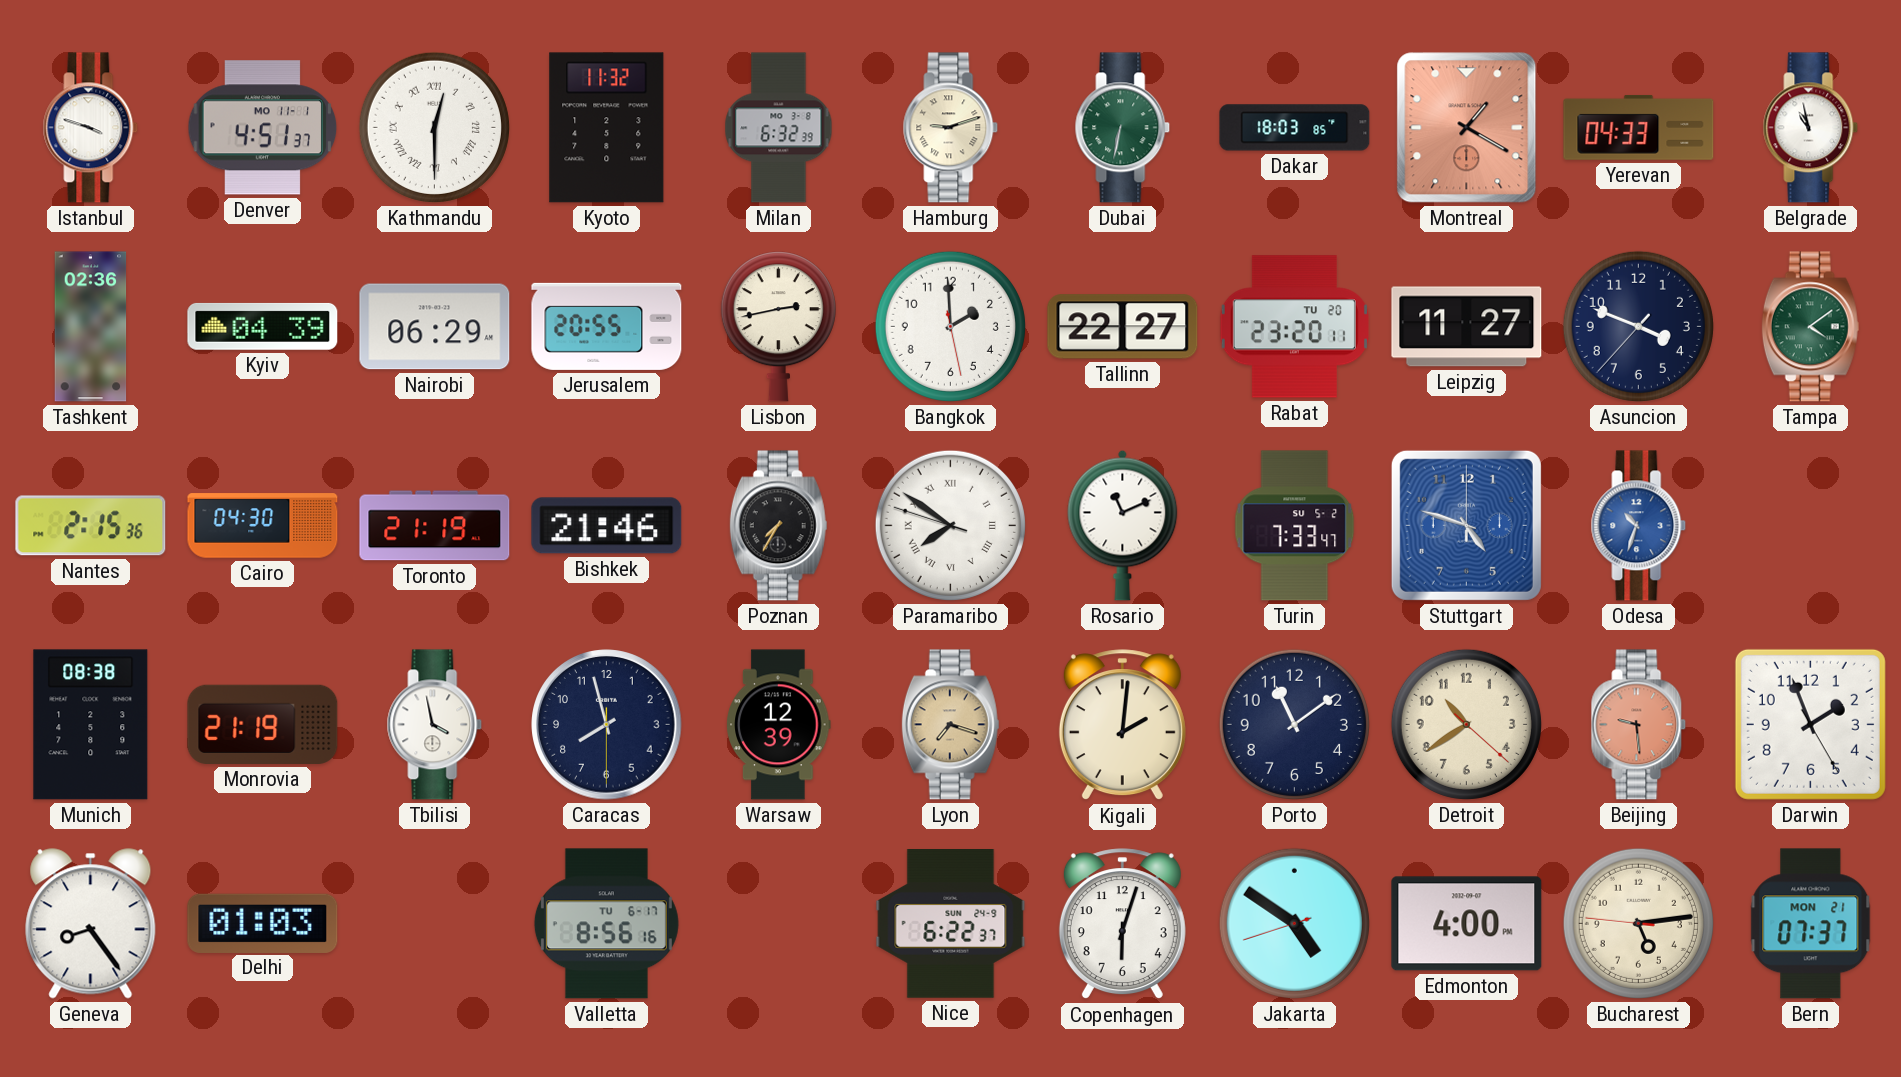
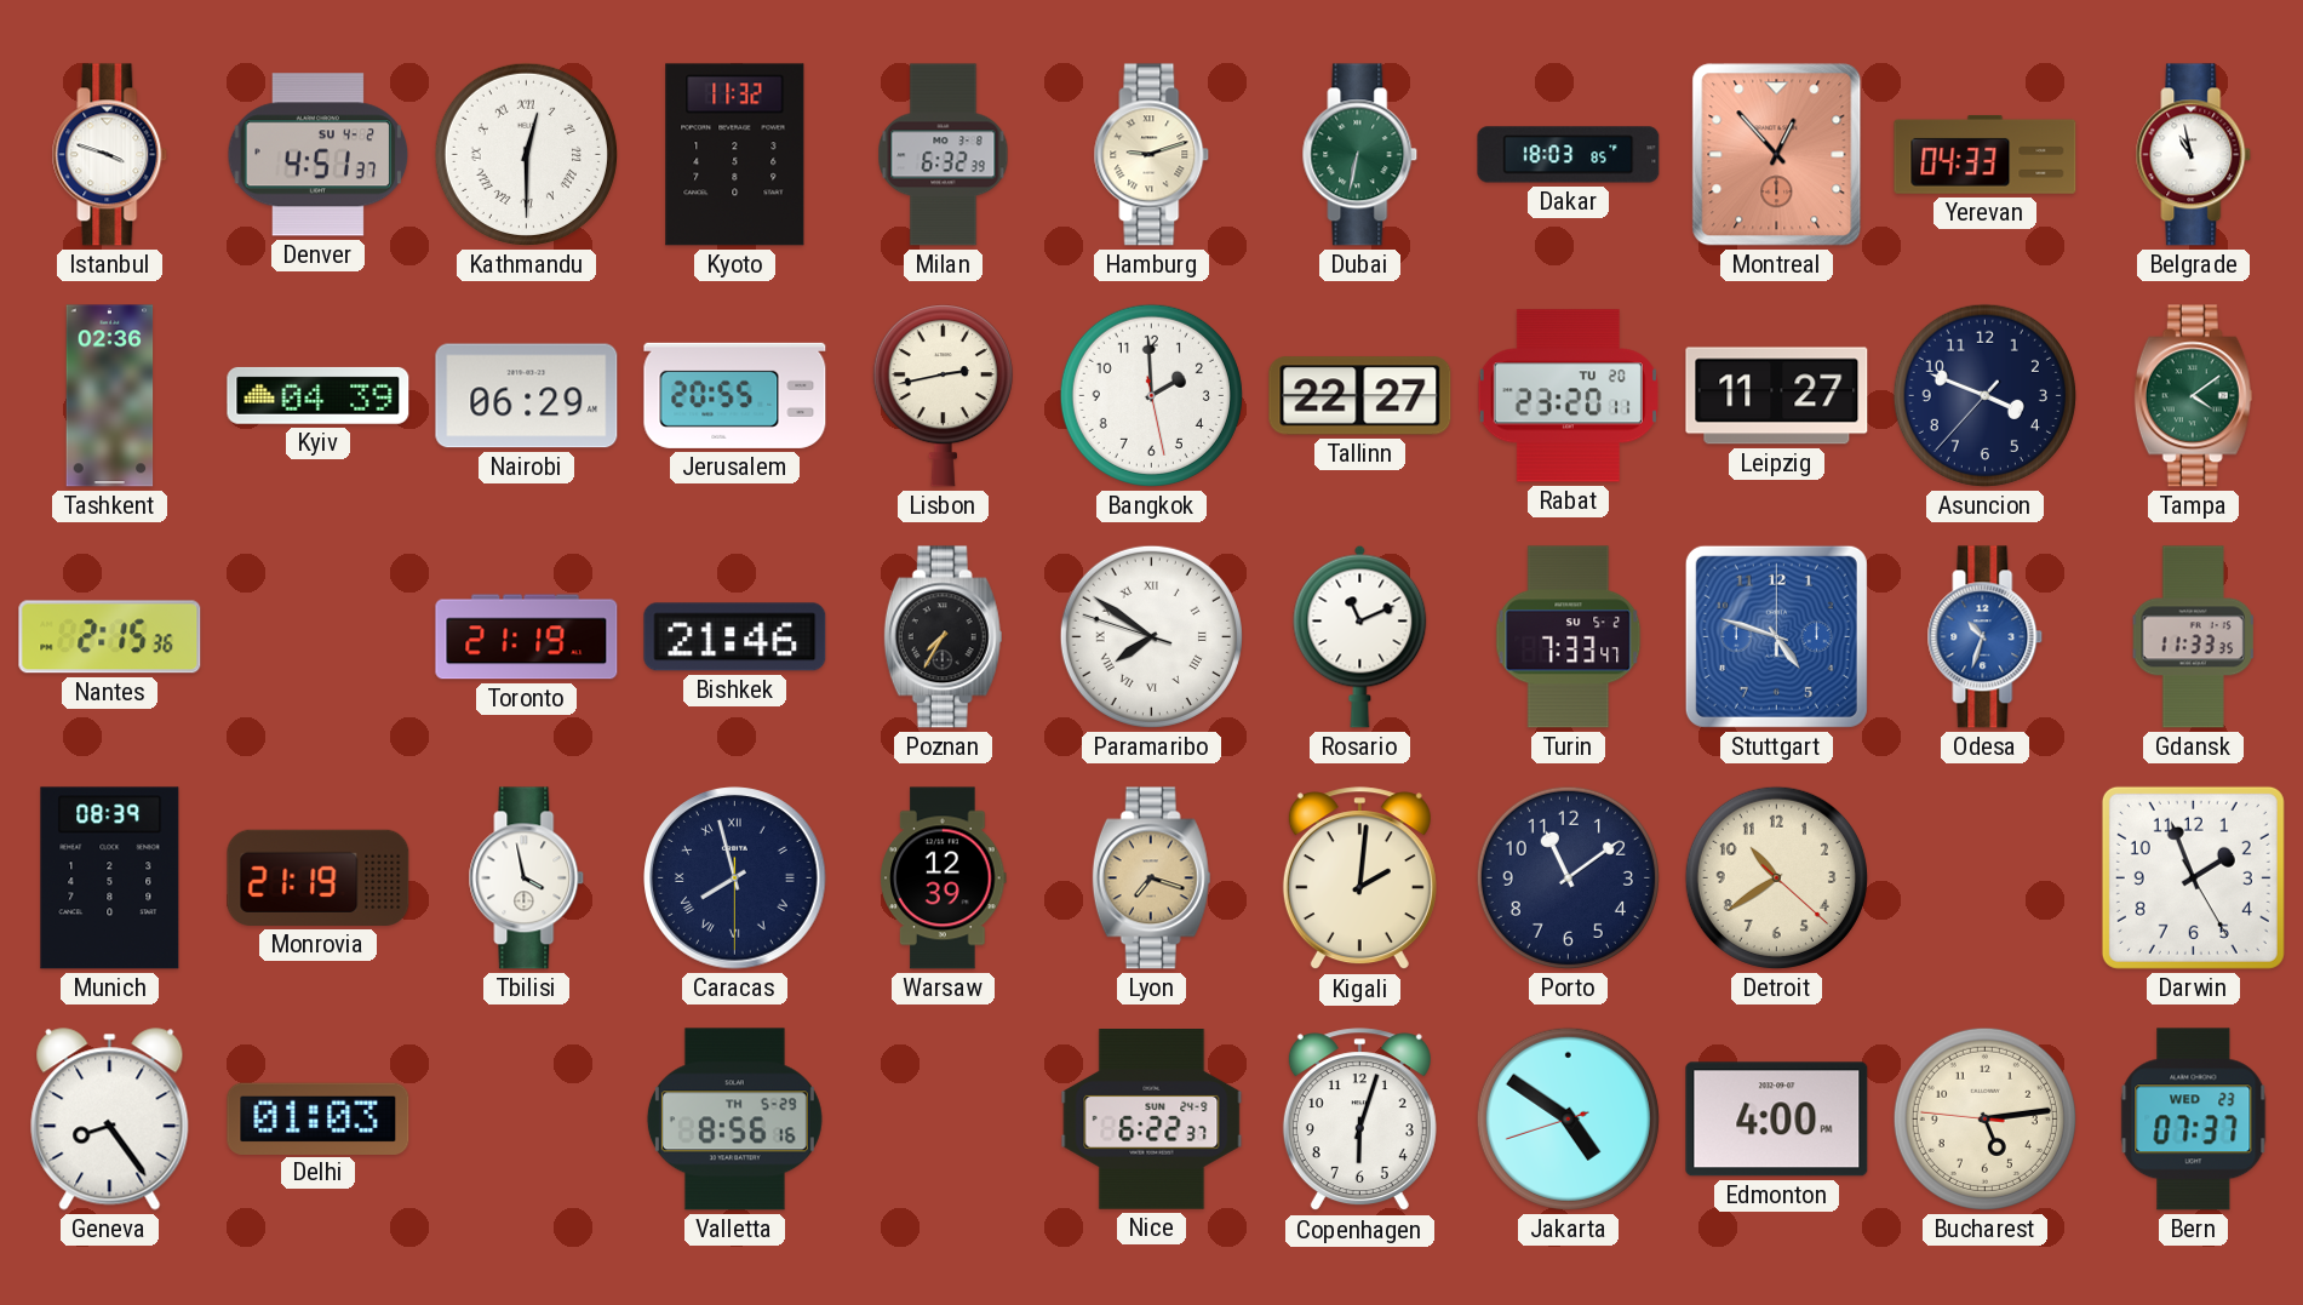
Denver date: MO 11-1 -> SU 4-2 (319, 155)
Montreal: 1:20 -> 12:53 (1777, 155)
Cairo: 04:30 -> none (263, 526)
Gdansk: none -> 11:33 (2193, 637)
Munich: 08:38 -> 08:39 (110, 878)
Caracas numerals: Arabic -> Roman (735, 878)
Beijing: 9:29 -> none (1639, 725)
Valletta date: TU 6-17 -> TH 5-29 (734, 1120)
Bern date: MON 21 -> WED 23 (2194, 1120)
